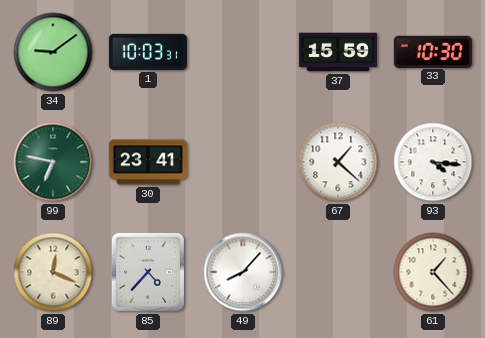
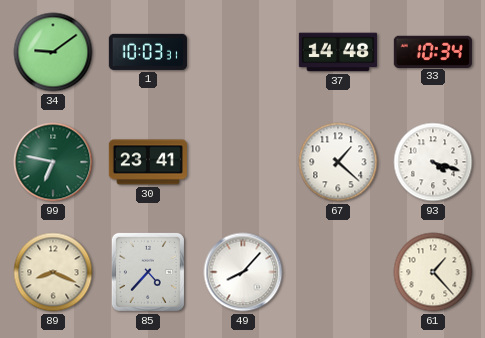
37: 15:59 -> 14:48 (337, 52)
33: 10:30 -> 10:34 (433, 51)
93: 4:16 -> 4:18 (433, 162)
89: 12:19 -> 8:19 (53, 272)
